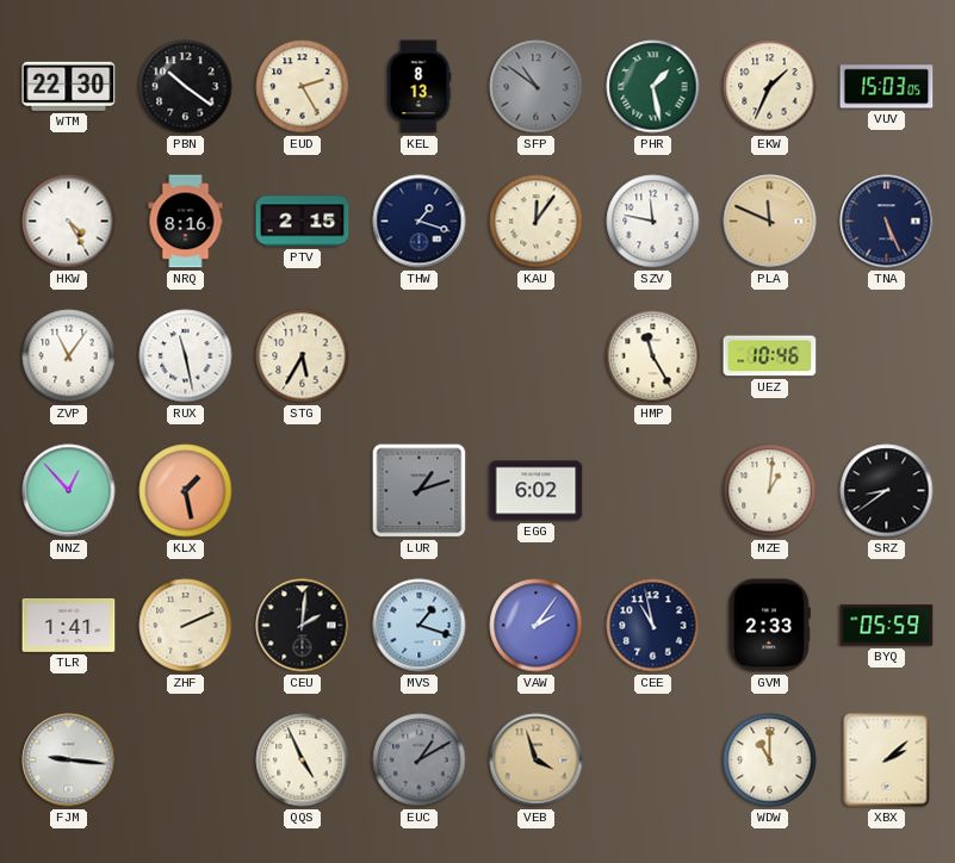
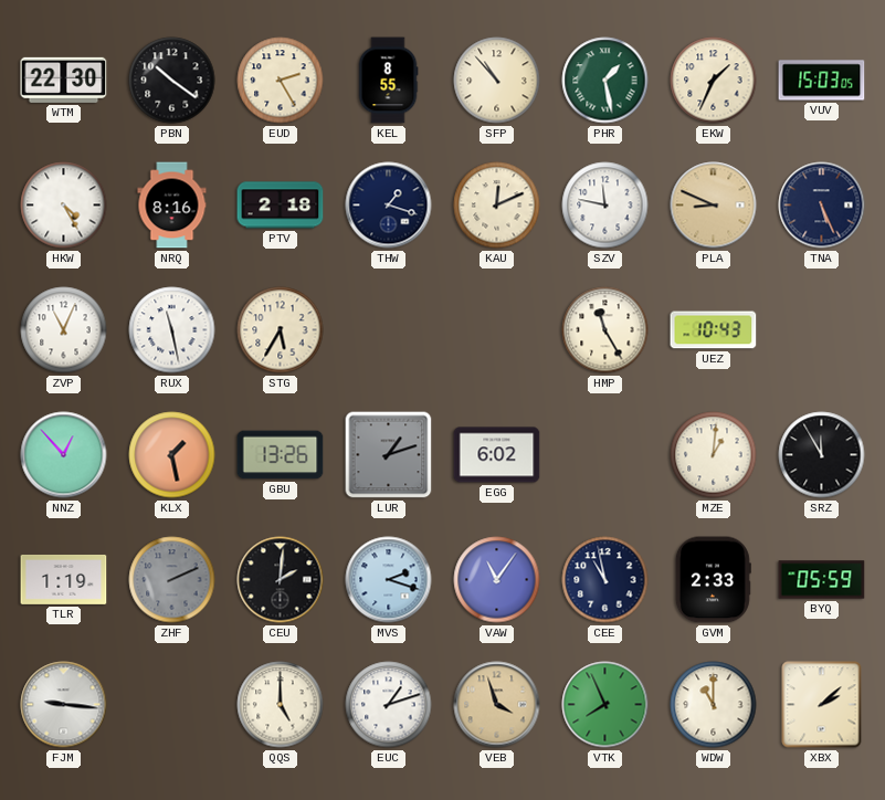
KEL: 8:13 -> 8:55 (388, 81)
SFP: 10:51 -> 10:53 (497, 81)
SFP dial: grey -> cream (497, 81)
PTV: 2:15 -> 2:18 (281, 206)
KAU: 12:06 -> 12:11 (497, 206)
PLA: 11:49 -> 8:49 (714, 206)
ZVP: 11:06 -> 11:04 (64, 330)
UEZ: 10:46 -> 10:43 (714, 330)
GBU: none -> 13:26 (281, 455)
SRZ: 8:39 -> 11:55 (822, 455)
TLR: 1:41 -> 1:19 (64, 579)
ZHF dial: cream -> grey (172, 580)
MVS: 1:18 -> 2:18 (389, 580)
VAW: 2:06 -> 11:06 (497, 580)
QQS: 4:56 -> 5:00 (281, 705)
EUC: 1:10 -> 1:12 (389, 705)
EUC dial: grey -> white (389, 705)
VTK: none -> 7:56 (605, 705)
